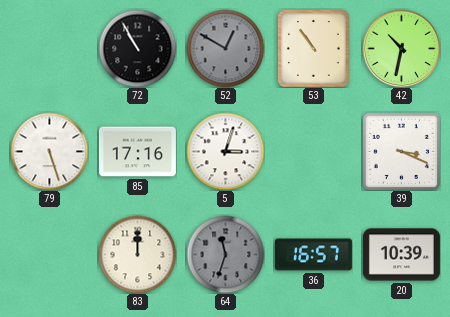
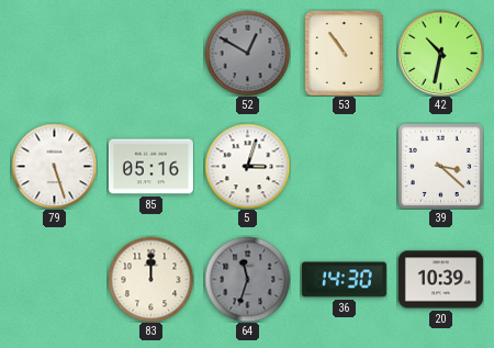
72: 10:55 -> none (137, 48)
85: 17:16 -> 05:16 (150, 167)
39: 3:19 -> 3:22 (440, 166)
36: 16:57 -> 14:30 (344, 280)
